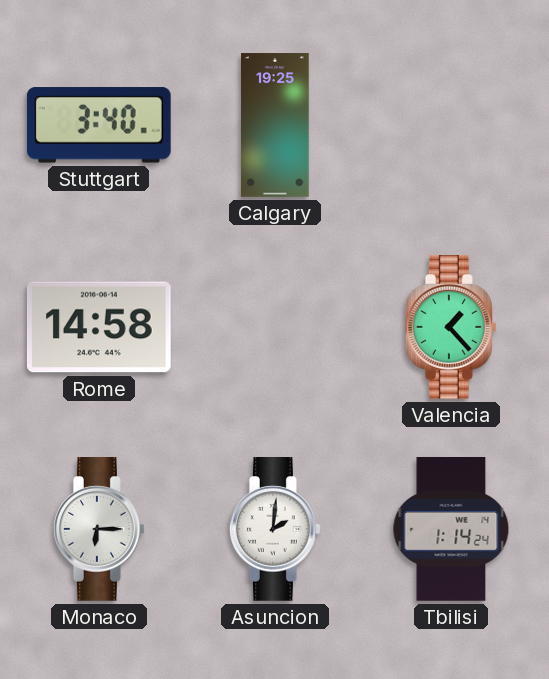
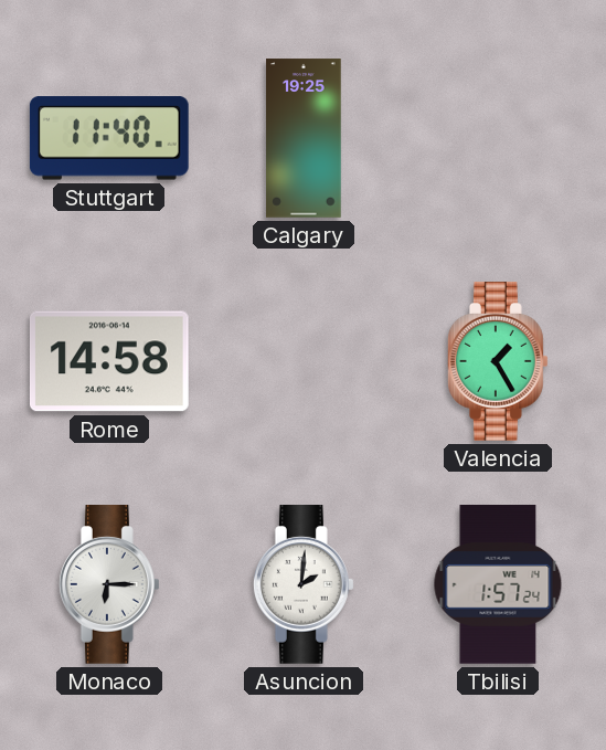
Stuttgart: 3:40 -> 11:40 (109, 138)
Valencia: 1:23 -> 1:25 (498, 362)
Tbilisi: 1:14 -> 1:57 (498, 585)
